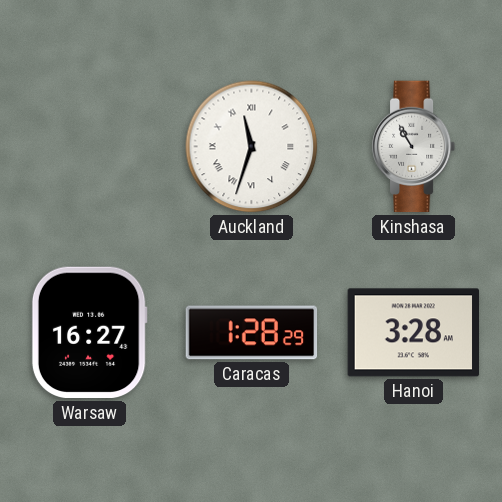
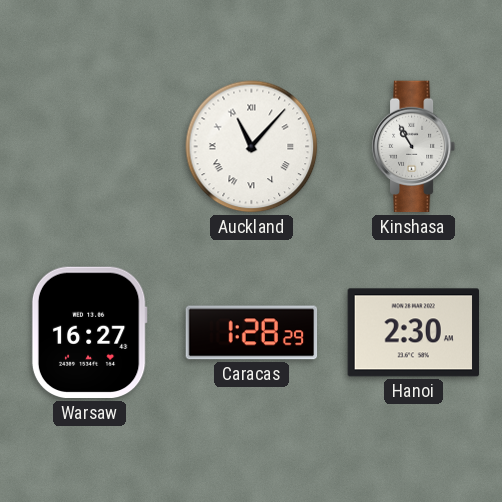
Auckland: 11:33 -> 11:07 (252, 147)
Hanoi: 3:28 -> 2:30 (413, 333)
